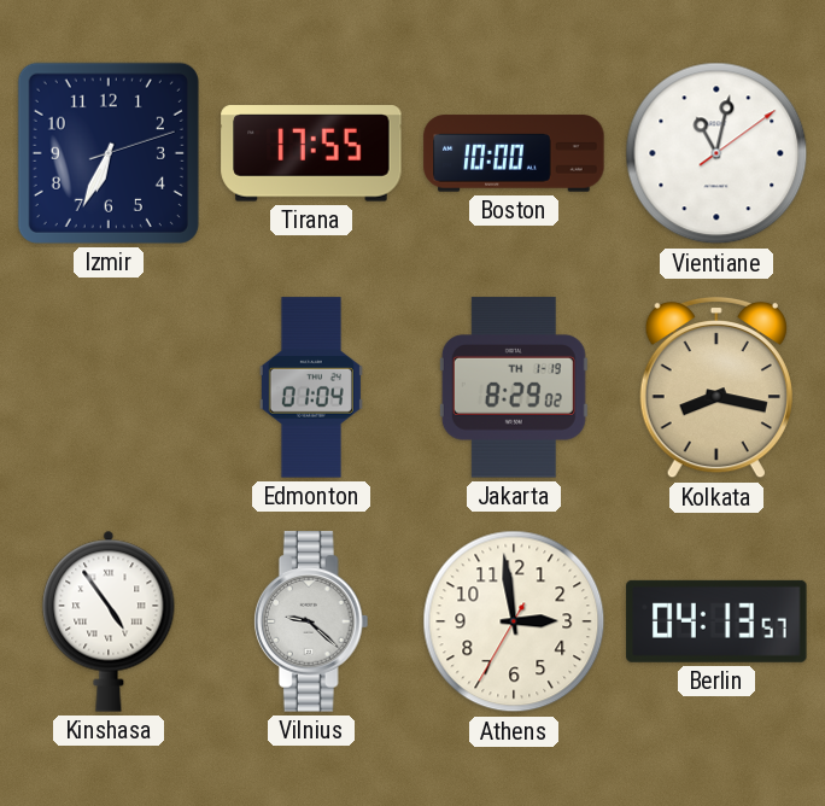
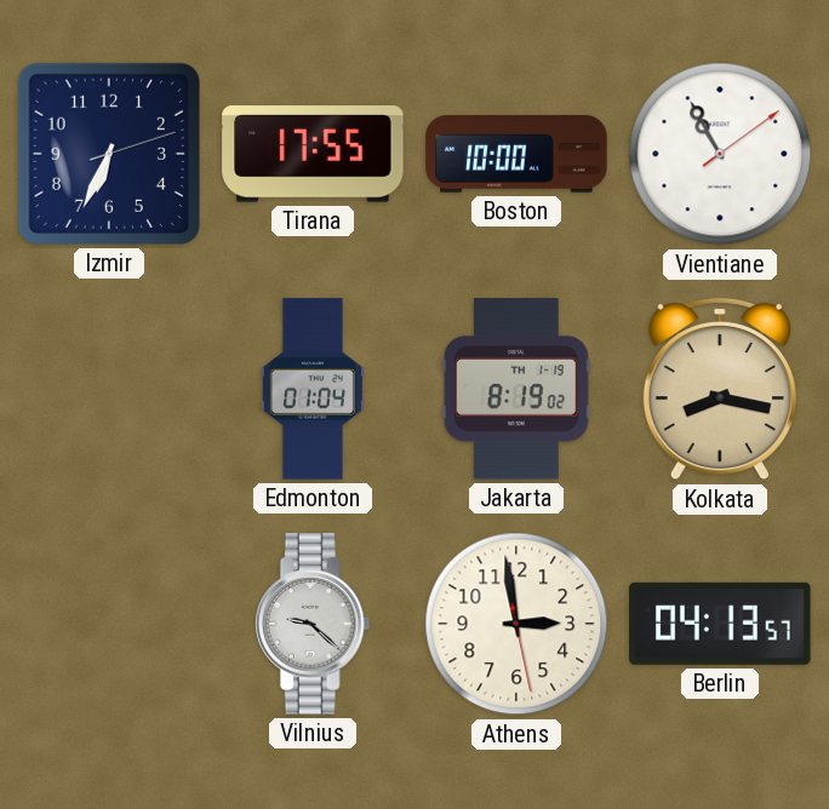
Vientiane: 11:02 -> 10:55 (720, 154)
Jakarta: 8:29 -> 8:19 (516, 389)
Kinshasa: 4:54 -> none (109, 621)
Athens: 2:58:35 -> 2:58:28 (516, 624)
